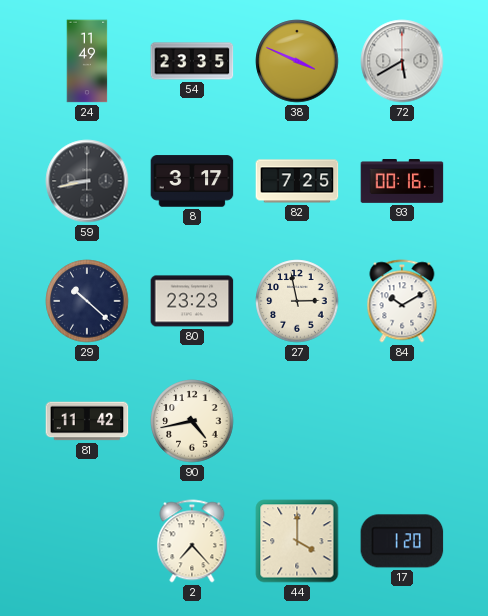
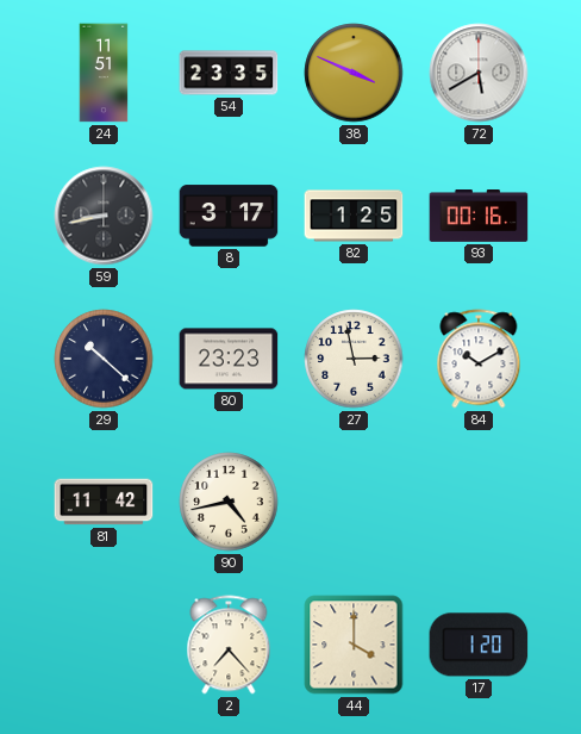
24: 11:49 -> 11:51 (104, 73)
82: 7:25 -> 1:25 (354, 216)
